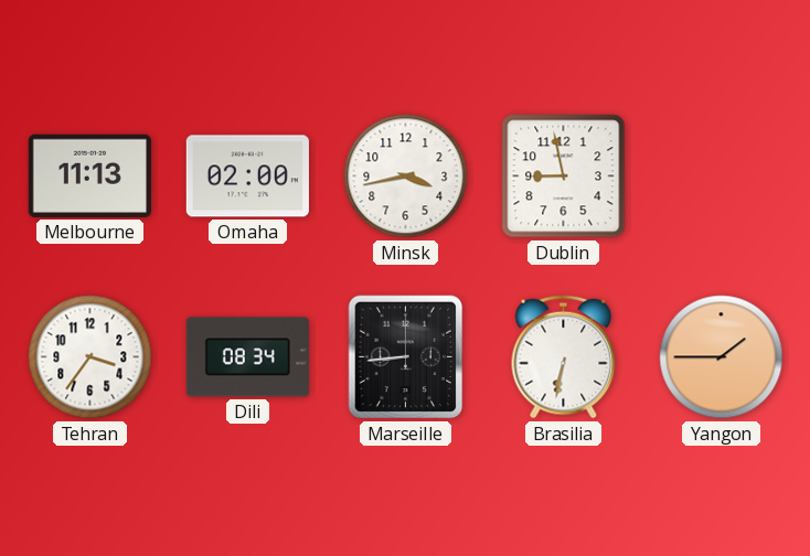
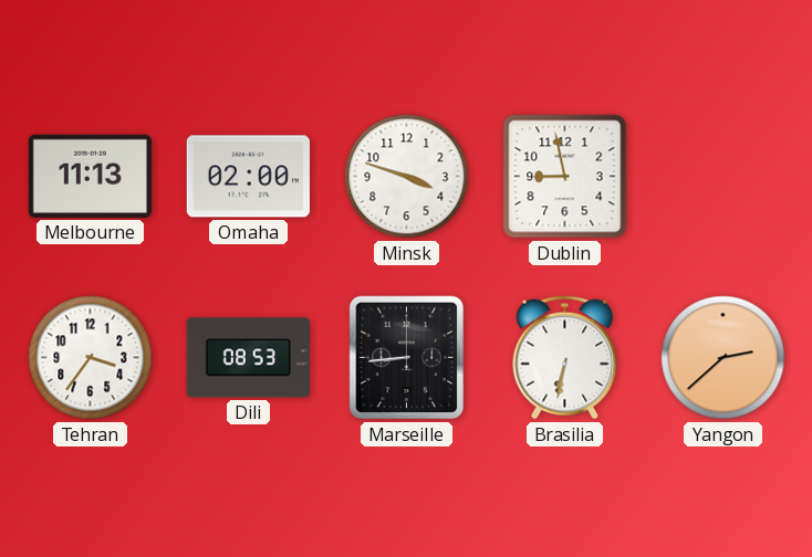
Minsk: 3:43 -> 3:48 (407, 177)
Dili: 08:34 -> 08:53 (248, 358)
Yangon: 1:45 -> 2:38 (723, 358)
